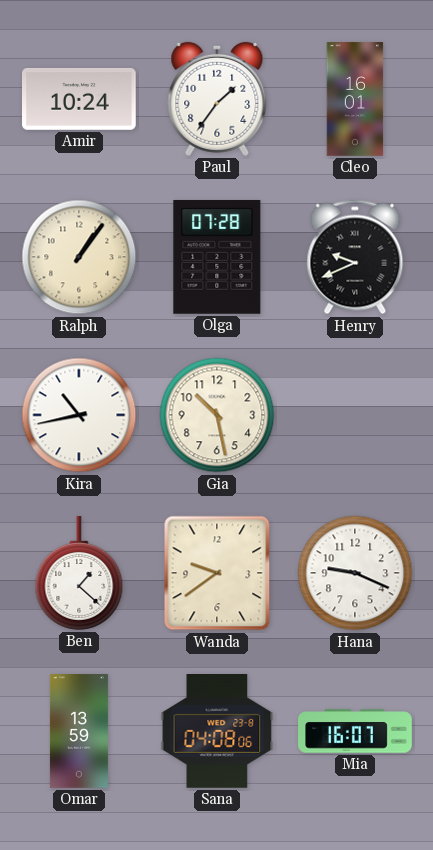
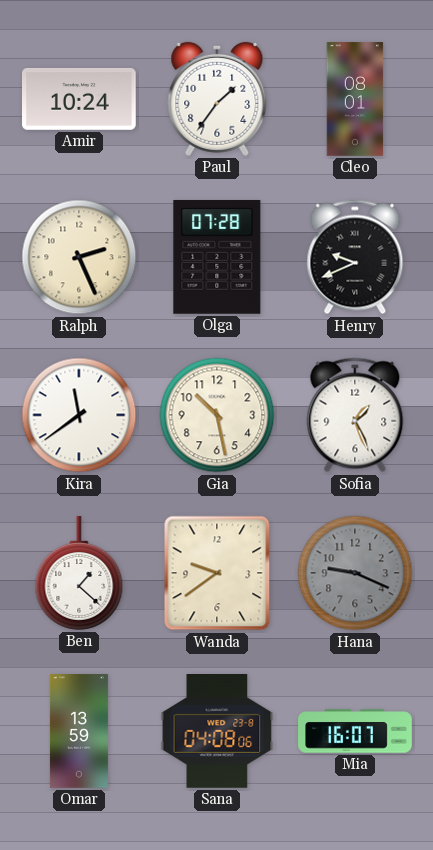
Cleo: 16:01 -> 08:01 (355, 99)
Ralph: 1:06 -> 2:26 (79, 257)
Kira: 10:43 -> 11:39 (79, 415)
Sofia: none -> 1:26 (355, 415)
Hana dial: white -> grey (355, 573)
